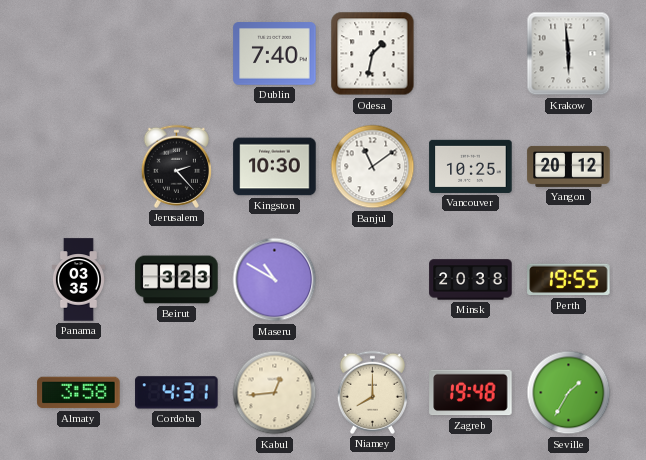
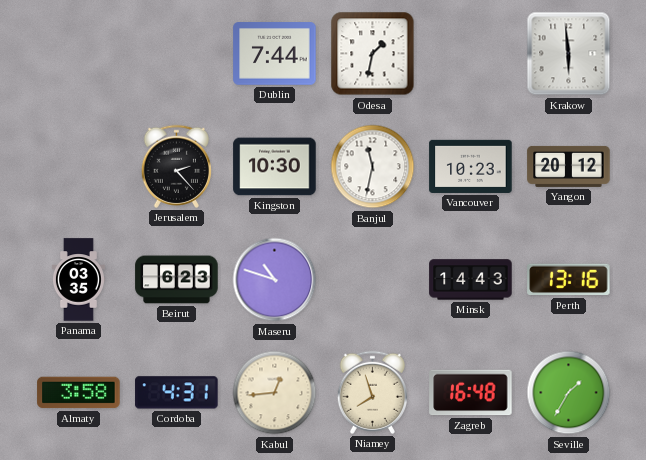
Dublin: 7:40 -> 7:44 (275, 54)
Banjul: 11:09 -> 11:32 (373, 167)
Vancouver: 10:25 -> 10:23 (471, 166)
Beirut: 3:23 -> 6:23 (177, 280)
Maseru: 10:50 -> 10:48 (275, 280)
Minsk: 20:38 -> 14:43 (471, 280)
Perth: 19:55 -> 13:16 (569, 280)
Niamey: 8:00 -> 7:57 (372, 392)
Zagreb: 19:48 -> 16:48 (471, 393)
